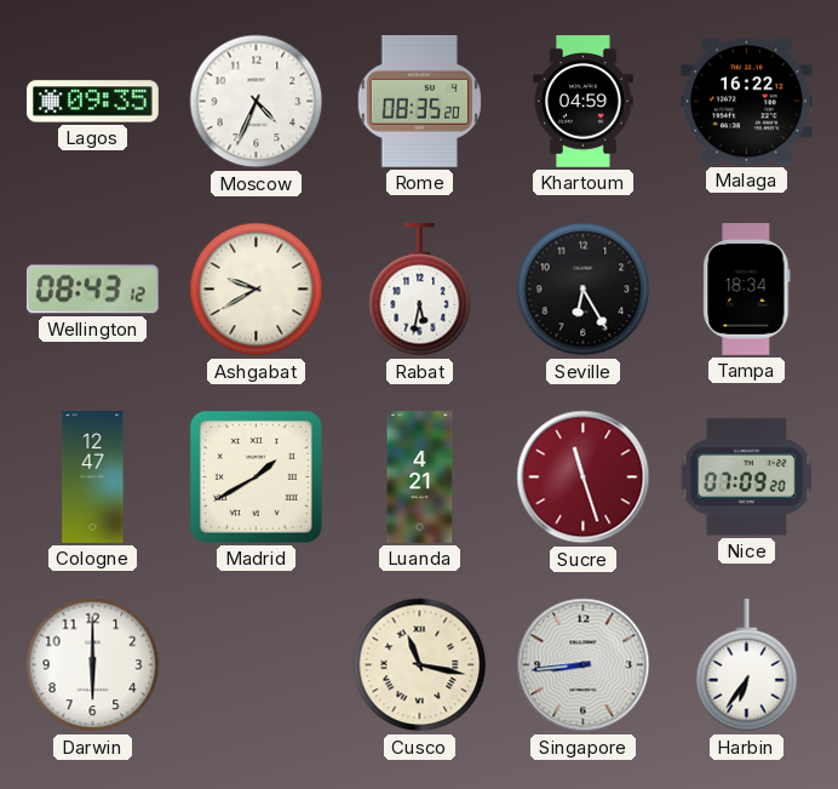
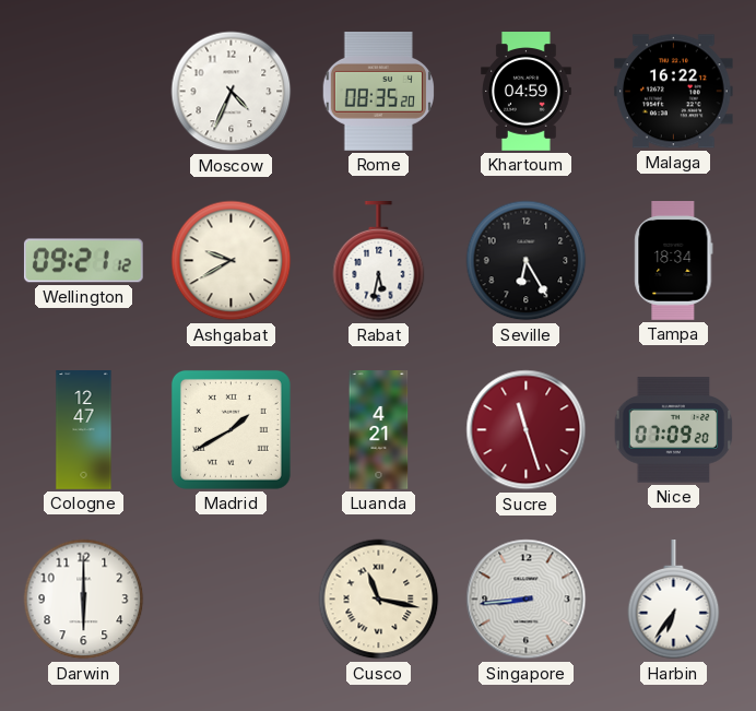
Lagos: 09:35 -> none (93, 102)
Wellington: 08:43 -> 09:21 (83, 261)
